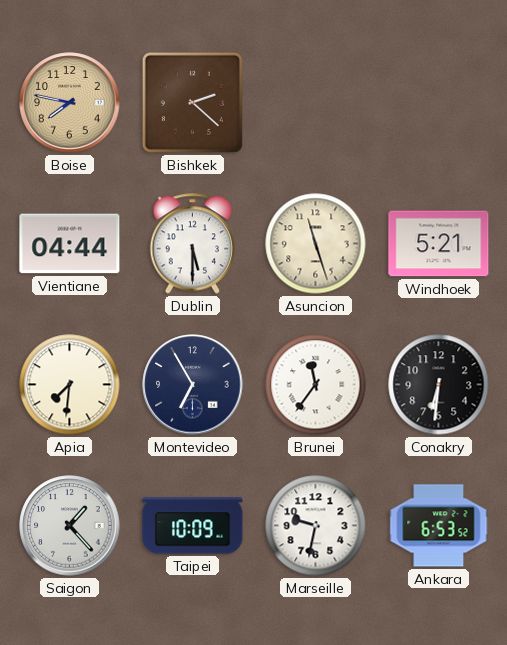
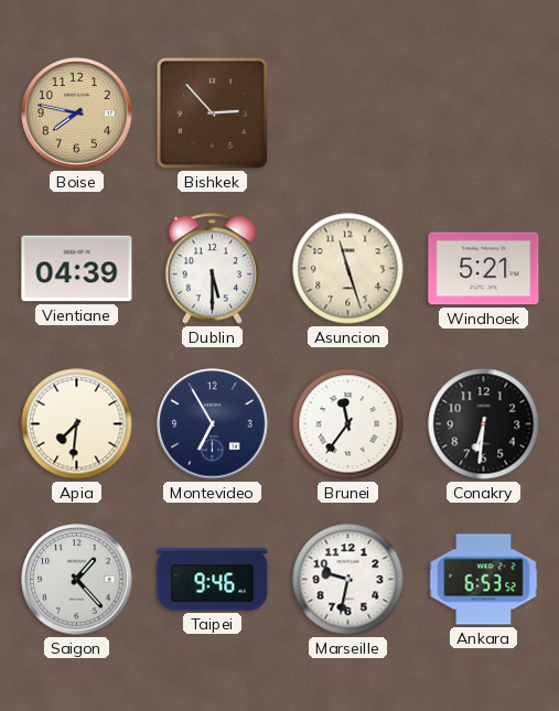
Bishkek: 2:22 -> 2:53 (212, 112)
Vientiane: 04:44 -> 04:39 (77, 269)
Taipei: 10:09 -> 9:46 (213, 580)
